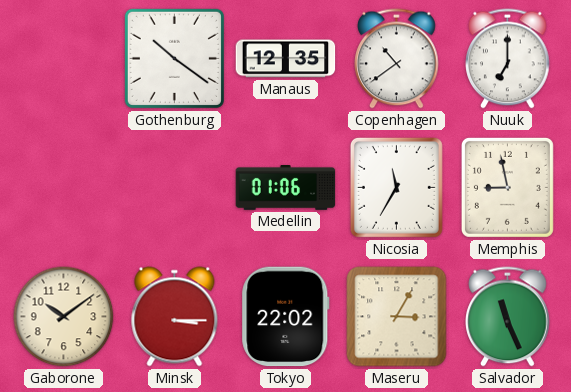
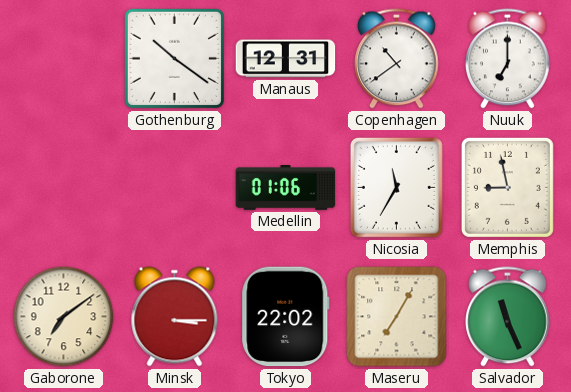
Manaus: 12:35 -> 12:31 (286, 59)
Gaborone: 10:09 -> 7:09 (64, 317)
Maseru: 3:05 -> 7:05 (397, 317)
